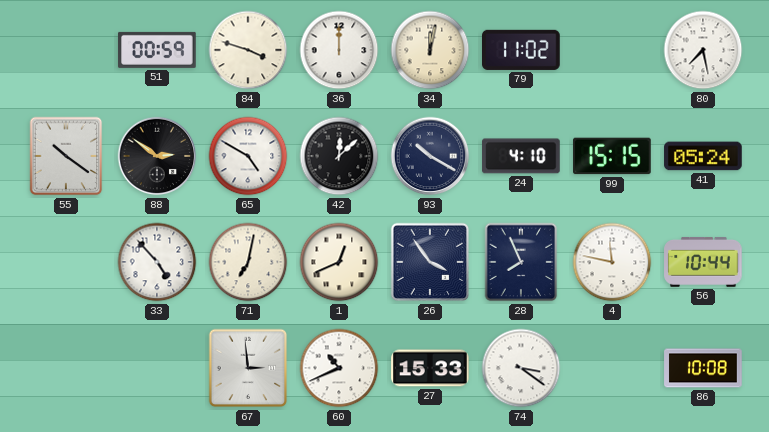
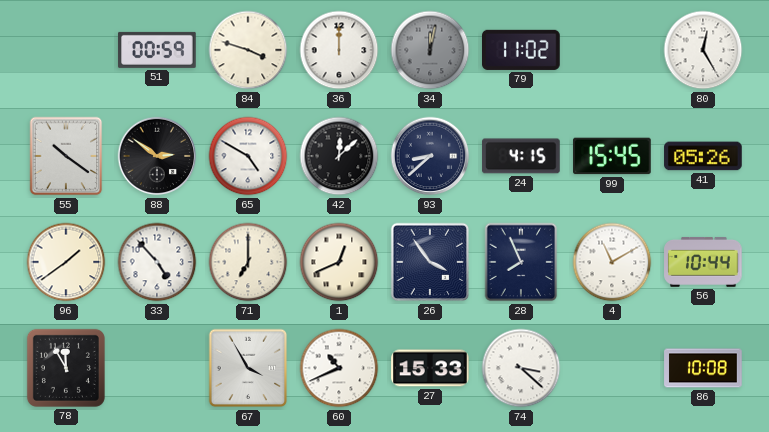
34 dial: cream -> grey (430, 50)
80: 7:28 -> 12:25 (703, 50)
93: 10:20 -> 8:38 (430, 156)
24: 4:10 -> 4:15 (521, 156)
99: 15:15 -> 15:45 (612, 156)
41: 05:24 -> 05:26 (703, 156)
96: none -> 1:39 (66, 262)
71: 7:02 -> 7:00 (248, 262)
4: 11:47 -> 11:10 (612, 262)
78: none -> 11:55 (66, 368)
67: 2:59 -> 3:55 (248, 368)
74: 3:21 -> 3:22 (521, 368)
